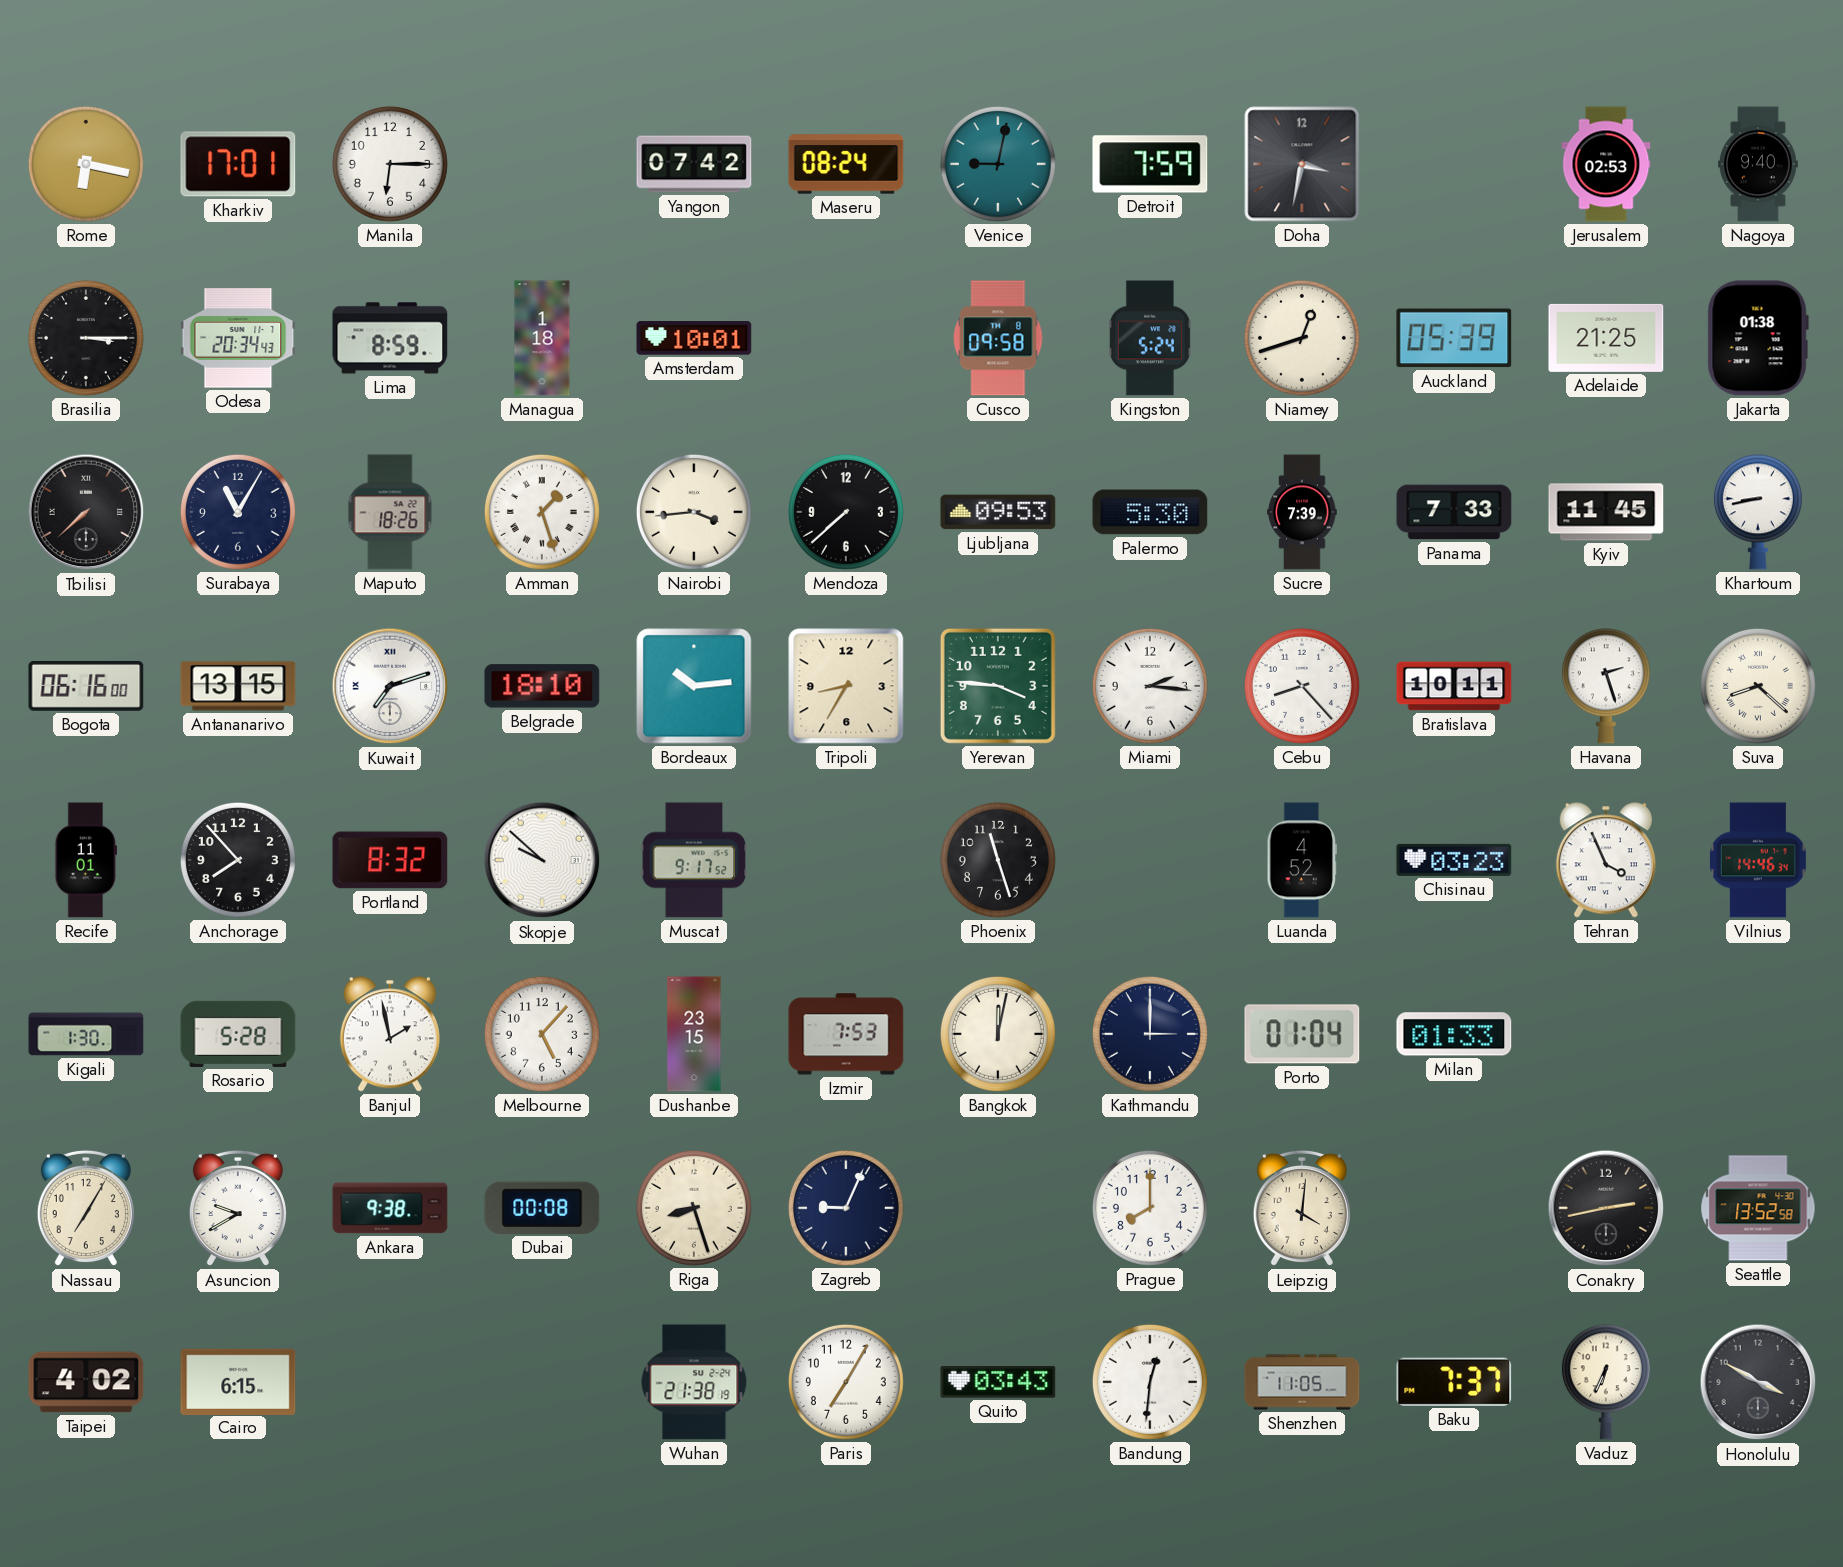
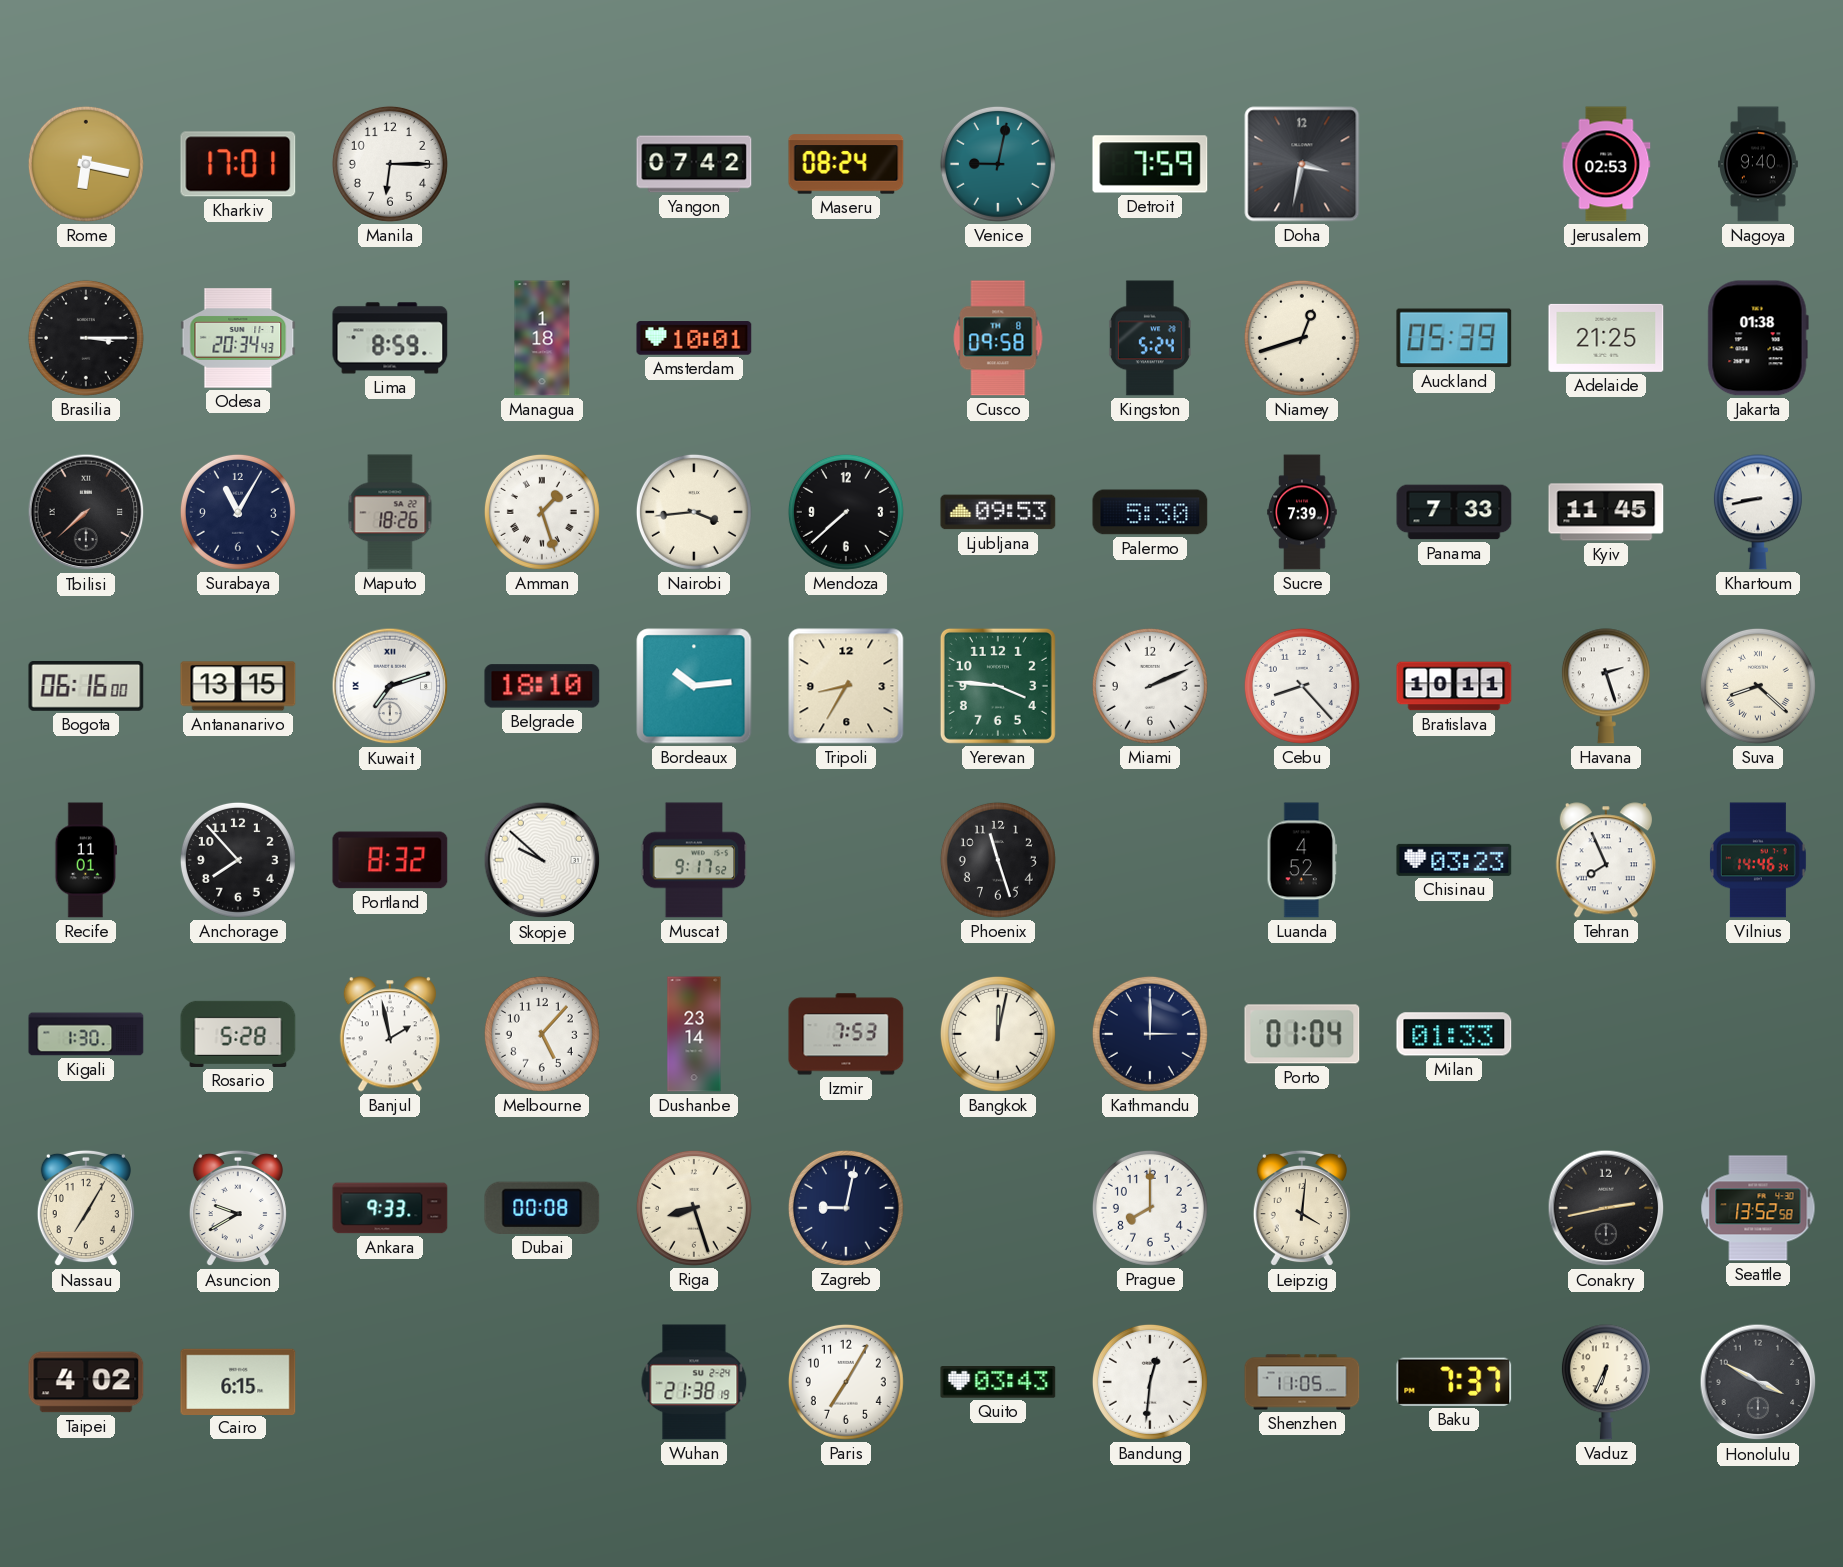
Miami: 2:16 -> 2:11 (1150, 686)
Tehran: 3:56 -> 7:56 (1606, 860)
Dushanbe: 23:15 -> 23:14 (694, 1034)
Ankara: 9:38 -> 9:33 (390, 1208)
Zagreb: 9:04 -> 9:02 (846, 1208)
